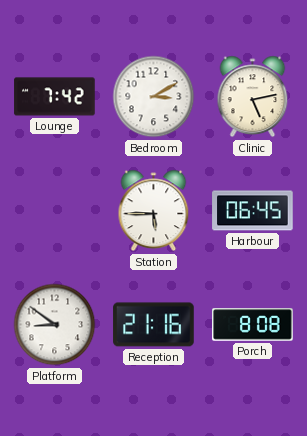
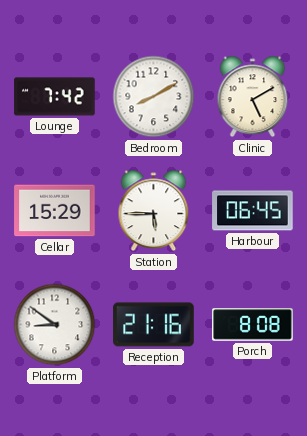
Bedroom: 3:10 -> 8:10 (154, 97)
Clinic: 5:13 -> 5:10 (253, 97)
Cellar: none -> 15:29 (55, 211)
